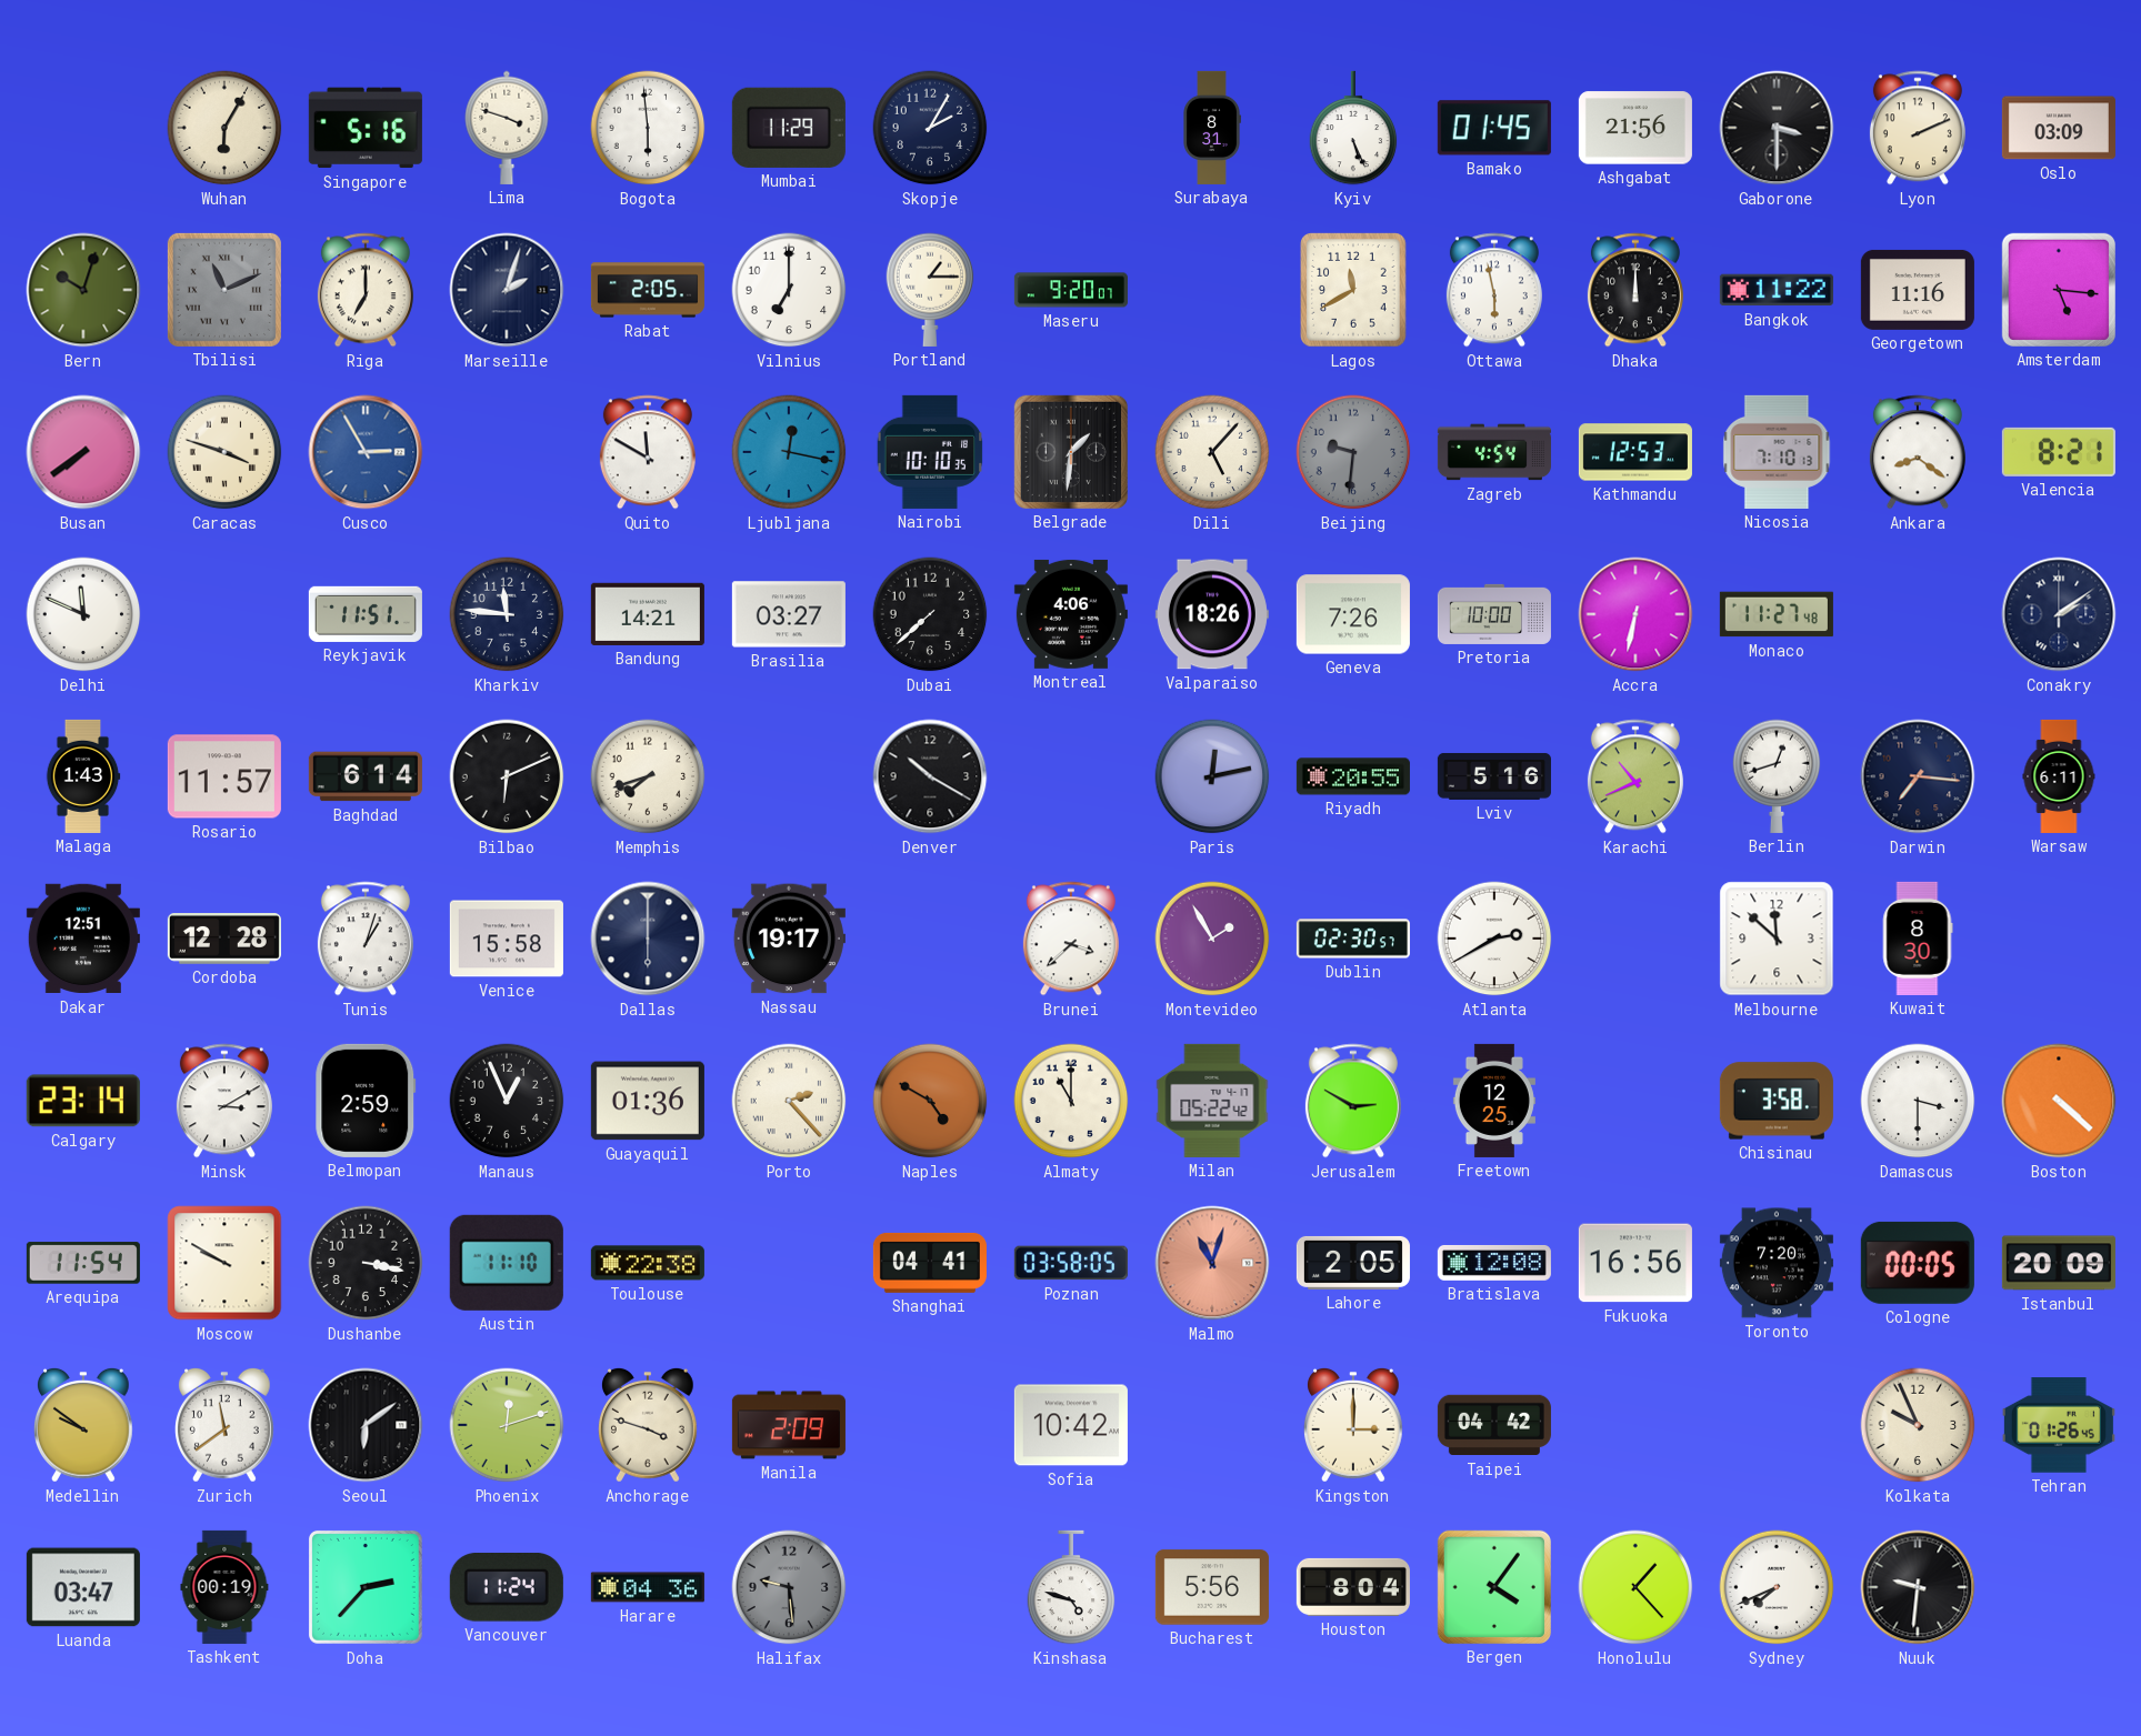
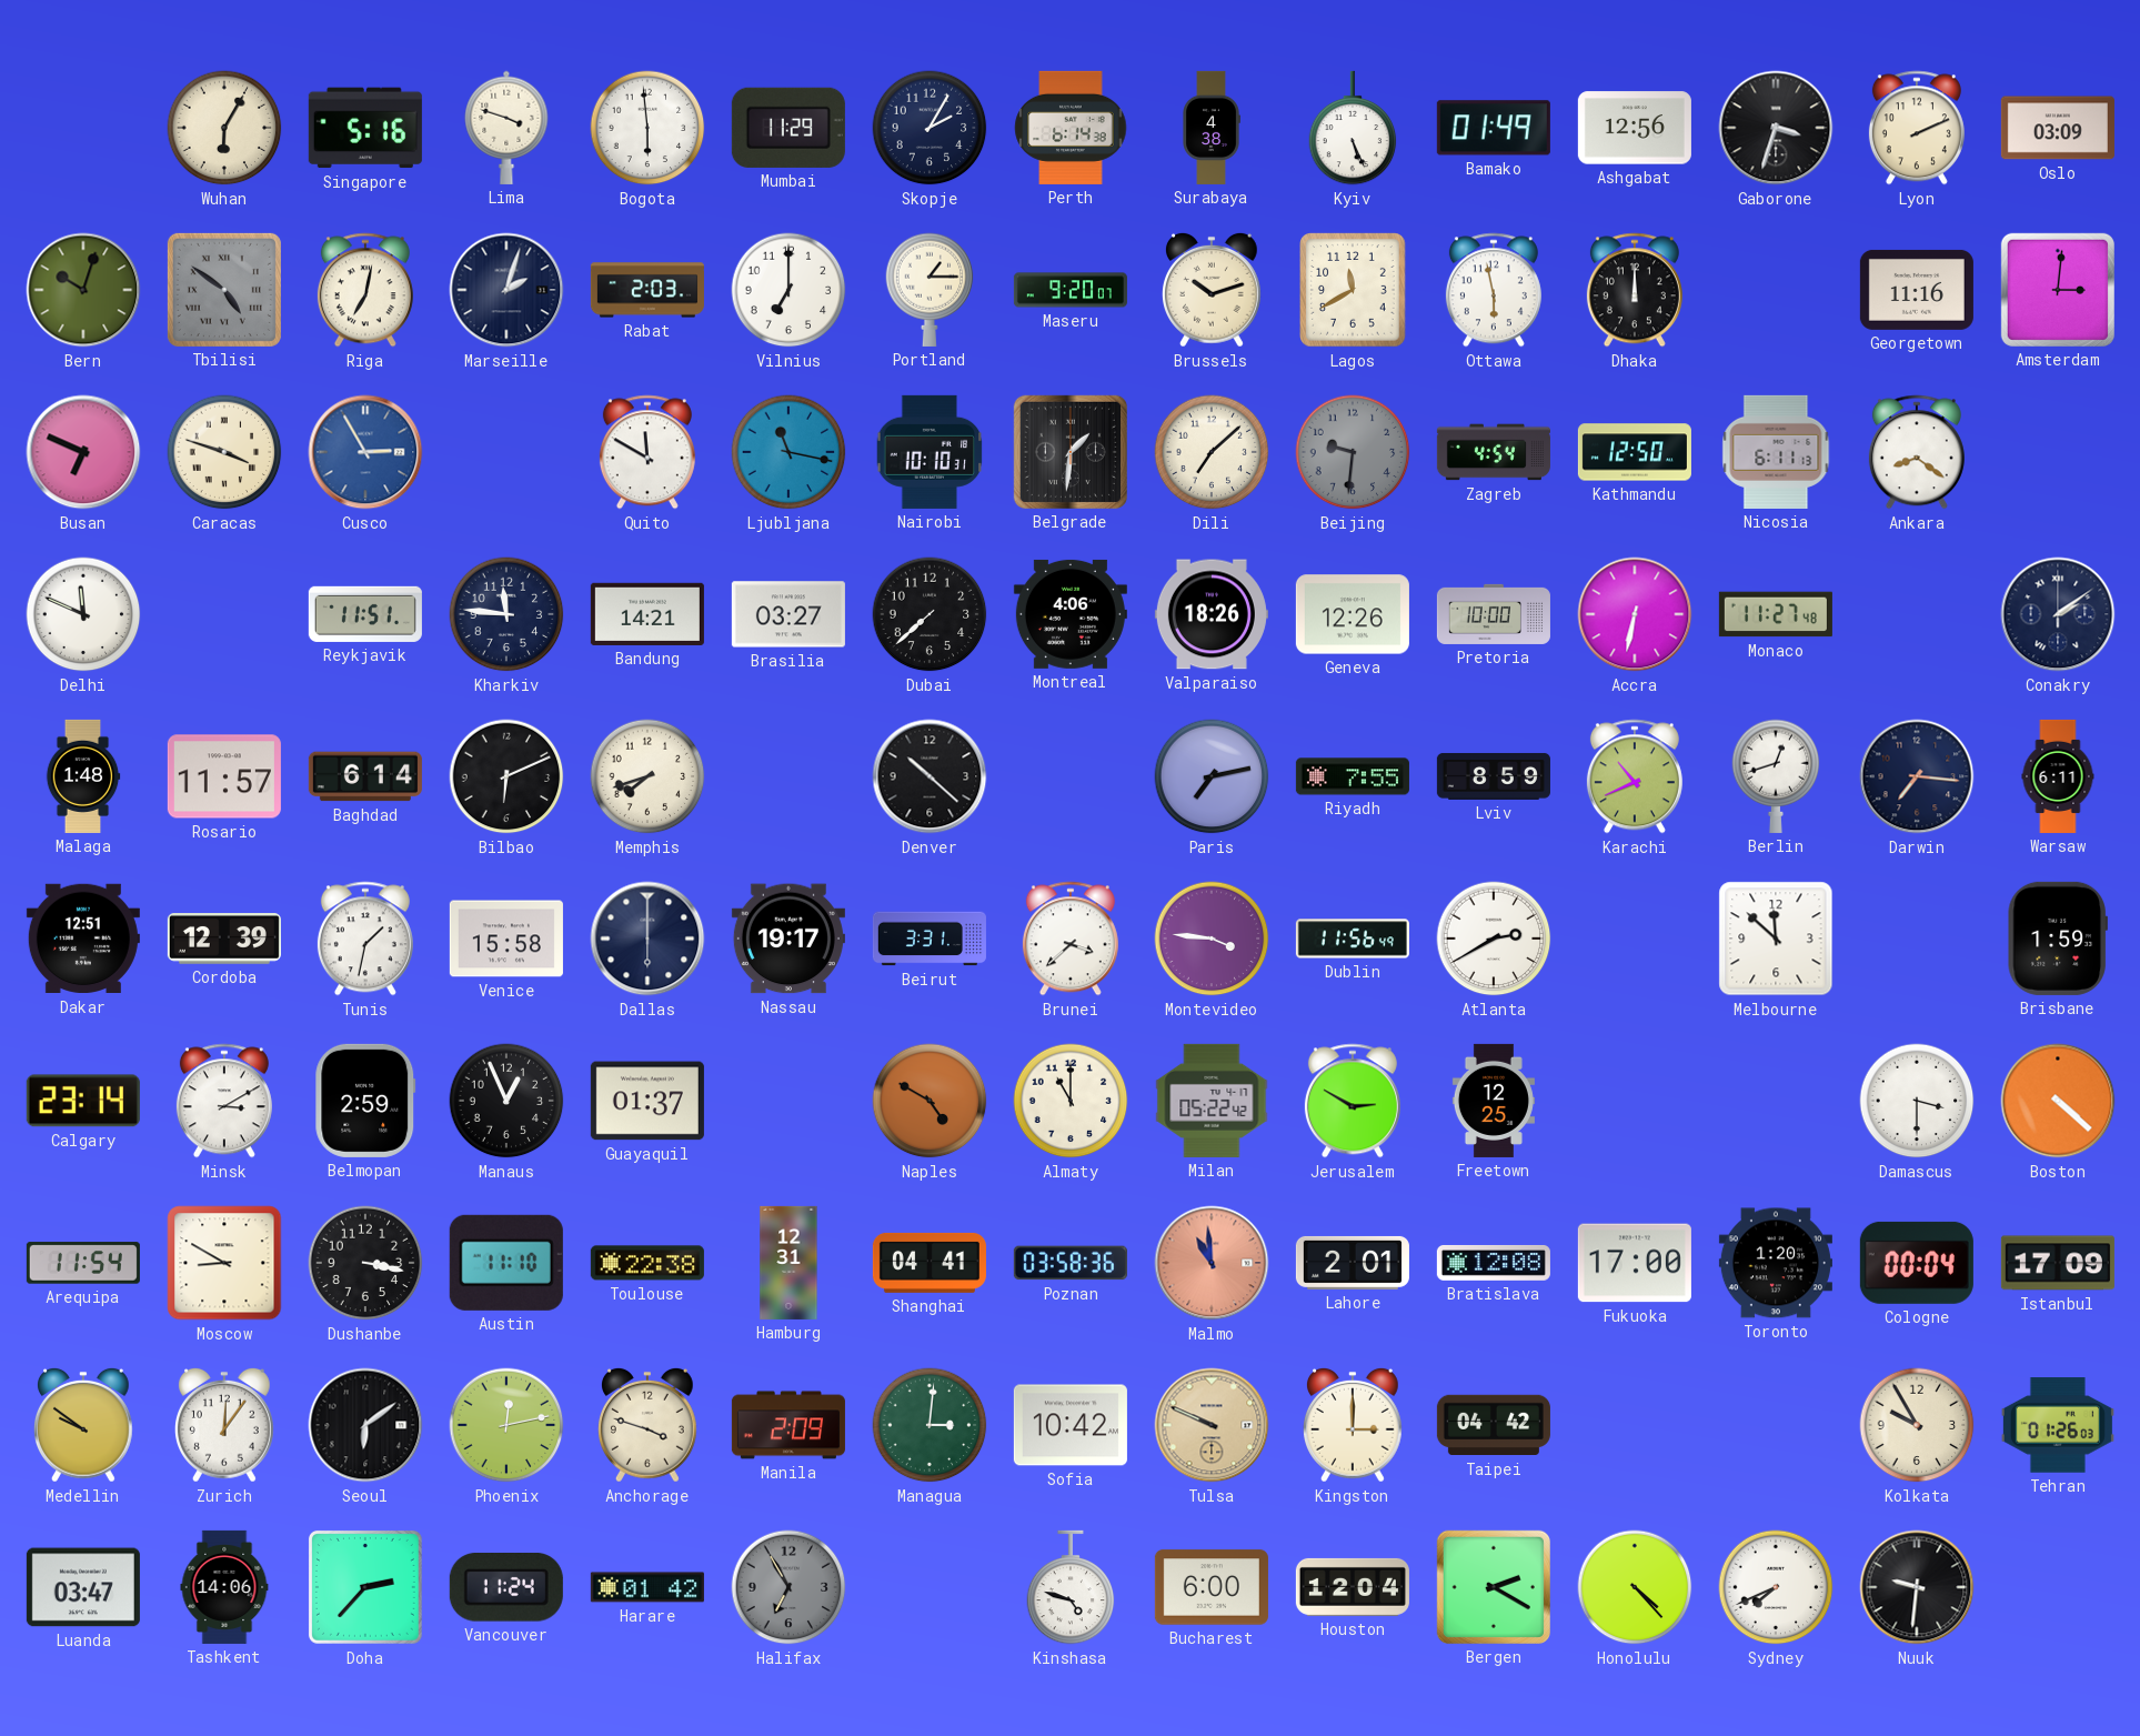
Perth: none -> 6:14 (1071, 128)
Surabaya: 8:31 -> 4:38 (1212, 128)
Bamako: 01:45 -> 01:49 (1494, 128)
Ashgabat: 21:56 -> 12:56 (1635, 128)
Gaborone: 3:30 -> 3:33 (1776, 128)
Tbilisi: 11:11 -> 4:51 (224, 290)
Riga: 7:00 -> 7:02 (365, 290)
Rabat: 2:05 -> 2:03 (647, 290)
Brussels: none -> 10:12 (1213, 290)
Bangkok: 11:22 -> none (1777, 290)
Amsterdam: 5:16 -> 3:01 (2058, 290)
Busan: 7:39 -> 6:49 (83, 452)
Ljubljana: 12:17 -> 11:17 (788, 452)
Nairobi: 10:10:35 -> 10:10:31 (930, 452)
Dili: 5:07 -> 7:08 (1212, 452)
Kathmandu: 12:53 -> 12:50 (1635, 452)
Nicosia: 7:10 -> 6:11 (1776, 452)
Valencia: 8:21 -> none (2059, 452)
Geneva: 7:26 -> 12:26 (1353, 614)
Malaga: 1:43 -> 1:48 (83, 776)
Denver: 10:20 -> 10:22 (930, 776)
Paris: 12:13 -> 7:13 (1212, 776)
Riyadh: 20:55 -> 7:55 (1353, 776)
Lviv: 5:16 -> 8:59 (1494, 776)
Cordoba: 12:28 -> 12:39 (224, 939)
Tunis: 1:03 -> 1:32 (365, 939)
Beirut: none -> 3:31 (930, 939)
Montevideo: 1:55 -> 3:46 (1212, 939)
Dublin: 02:30 -> 11:56 (1353, 939)
Kuwait: 8:30 -> none (1918, 939)
Brisbane: none -> 1:59 (2058, 939)
Guayaquil: 01:36 -> 01:37 (647, 1101)
Porto: 2:23 -> none (789, 1101)
Chisinau: 3:58 -> none (1777, 1101)
Moscow: 9:50 -> 8:50 (224, 1263)
Hamburg: none -> 12:31 (788, 1263)
Poznan: 03:58:05 -> 03:58:36 (1071, 1263)
Malmo: 11:03 -> 10:59 (1212, 1263)
Lahore: 2:05 -> 2:01 (1353, 1263)
Fukuoka: 16:56 -> 17:00 (1635, 1263)
Toronto: 7:20 -> 1:20 (1776, 1263)
Cologne: 00:05 -> 00:04 (1917, 1263)
Istanbul: 20:09 -> 17:09 (2058, 1263)
Zurich: 11:39 -> 12:06 (225, 1425)
Phoenix: 12:12 -> 12:13 (506, 1425)
Managua: none -> 3:01 (930, 1425)
Tulsa: none -> 9:49 (1212, 1425)
Kolkata: 9:56 -> 9:55 (1917, 1425)
Tehran: 01:26:45 -> 01:26:03 (2058, 1425)
Tashkent: 00:19 -> 14:06 (224, 1587)
Harare: 04:36 -> 01:42 (647, 1587)
Halifax: 9:29 -> 6:55 (788, 1587)
Bucharest: 5:56 -> 6:00 (1212, 1587)
Houston: 8:04 -> 12:04 (1353, 1587)
Bergen: 4:06 -> 2:20 (1494, 1587)
Honolulu: 1:23 -> 4:23 (1635, 1587)
